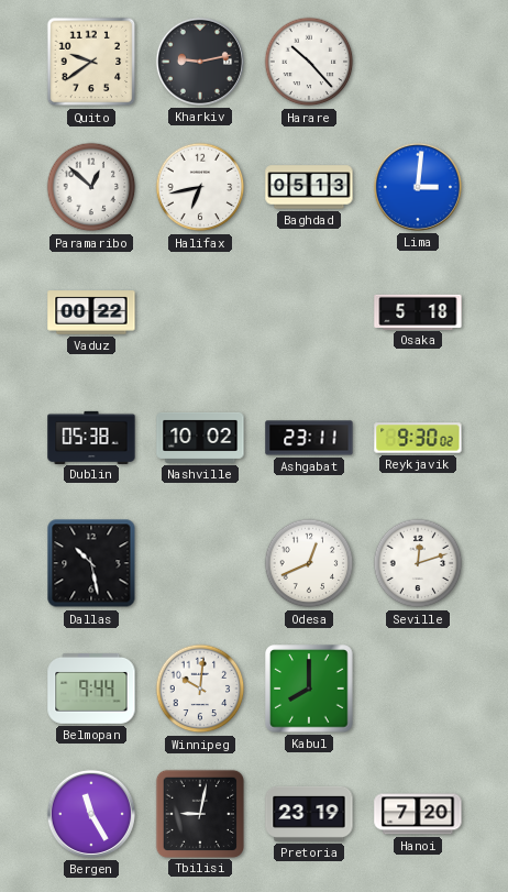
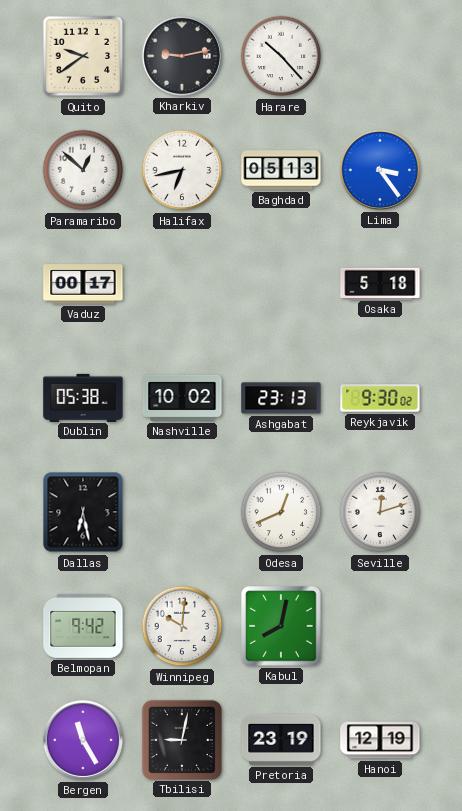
Lima: 3:01 -> 3:24 (380, 170)
Vaduz: 00:22 -> 00:17 (83, 284)
Ashgabat: 23:11 -> 23:13 (281, 398)
Dallas: 10:28 -> 6:28 (83, 512)
Belmopan: 9:44 -> 9:42 (83, 627)
Kabul: 8:00 -> 8:02 (281, 626)
Hanoi: 7:20 -> 12:19 (380, 740)
